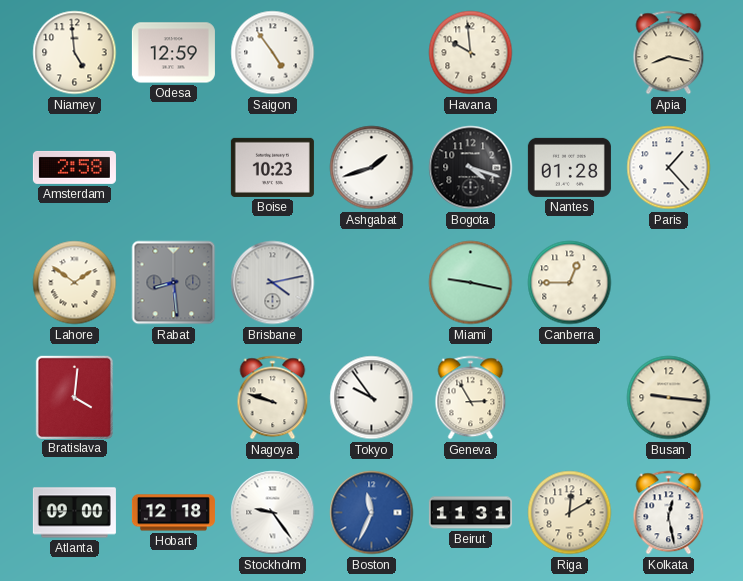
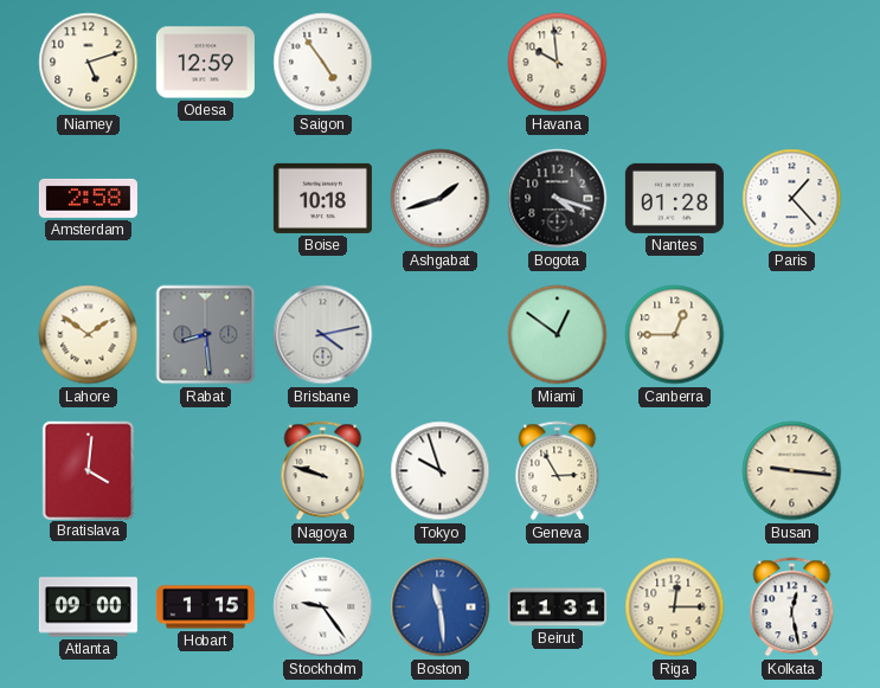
Niamey: 4:59 -> 5:12 (89, 63)
Apia: 8:17 -> none (669, 53)
Boise: 10:23 -> 10:18 (322, 198)
Miami: 9:17 -> 12:51 (558, 335)
Tokyo: 9:54 -> 9:57 (441, 471)
Hobart: 12:18 -> 1:15 (205, 607)
Boston: 11:34 -> 11:29 (441, 607)
Riga: 12:10 -> 12:15 (675, 607)
